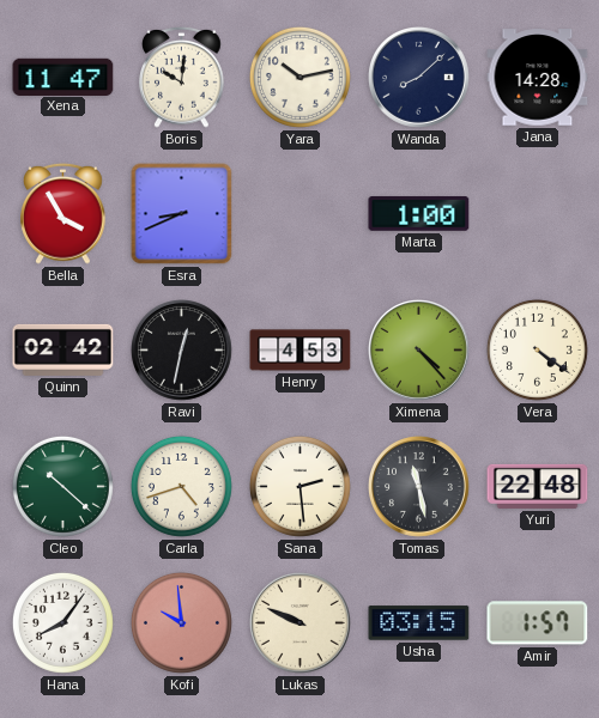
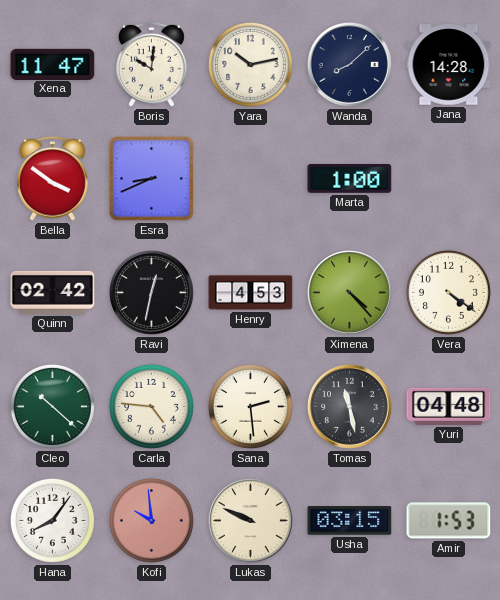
Bella: 3:55 -> 3:51 (53, 178)
Carla: 4:42 -> 4:46 (151, 406)
Yuri: 22:48 -> 04:48 (449, 406)
Amir: 1:57 -> 1:53 (449, 521)
